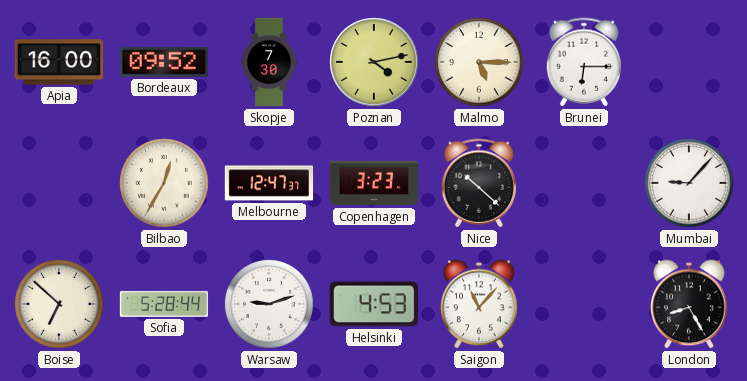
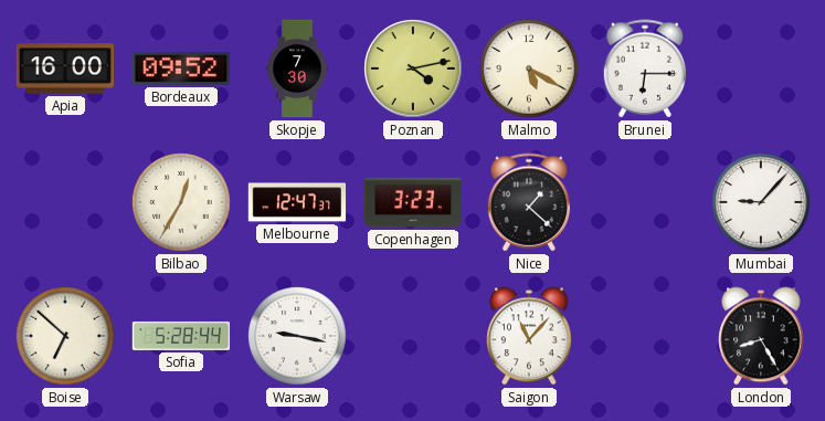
Malmo: 5:15 -> 5:20 (529, 69)
Nice: 10:22 -> 1:22 (528, 202)
Warsaw: 9:12 -> 9:17 (297, 336)
Helsinki: 4:53 -> none (373, 304)
